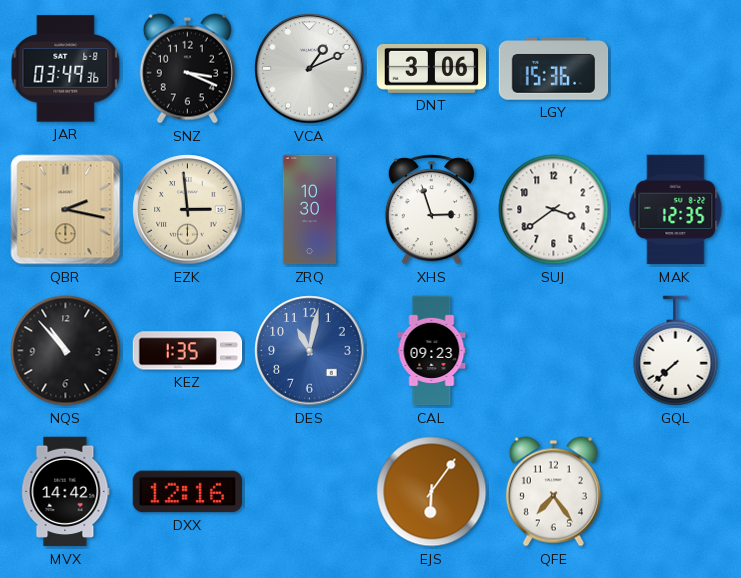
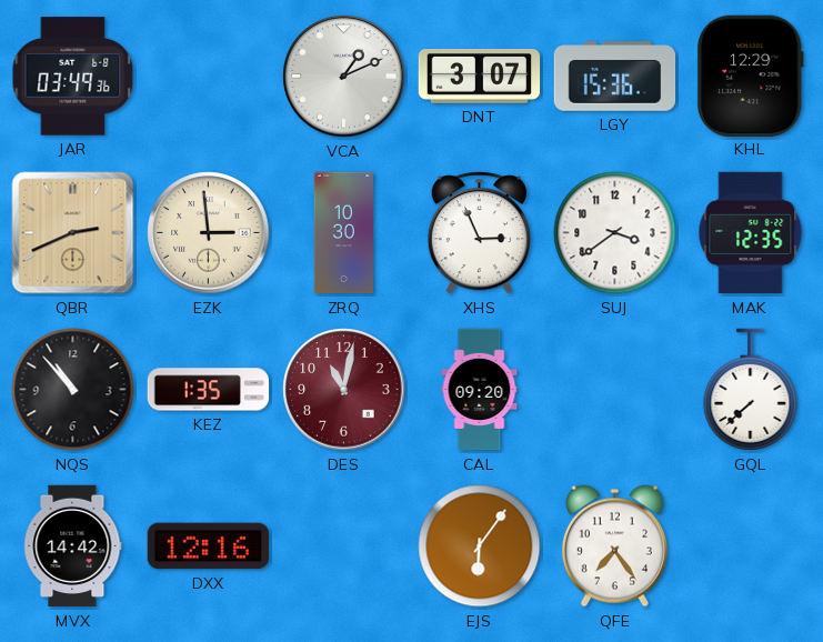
SNZ: 3:19 -> none (187, 69)
DNT: 3:06 -> 3:07 (480, 76)
KHL: none -> 12:29 (750, 76)
QBR: 2:17 -> 2:41 (73, 233)
XHS: 2:57 -> 2:56 (479, 233)
DES dial: blue -> burgundy (344, 390)
CAL: 09:23 -> 09:20 (480, 390)
